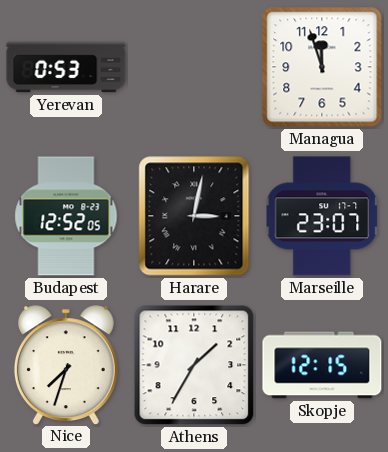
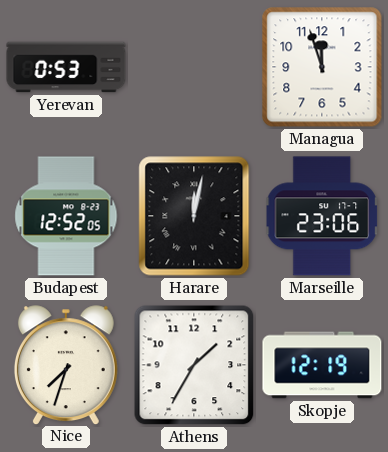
Harare: 3:02 -> 12:02 (194, 216)
Marseille: 23:07 -> 23:06 (322, 216)
Skopje: 12:15 -> 12:19 (322, 365)
